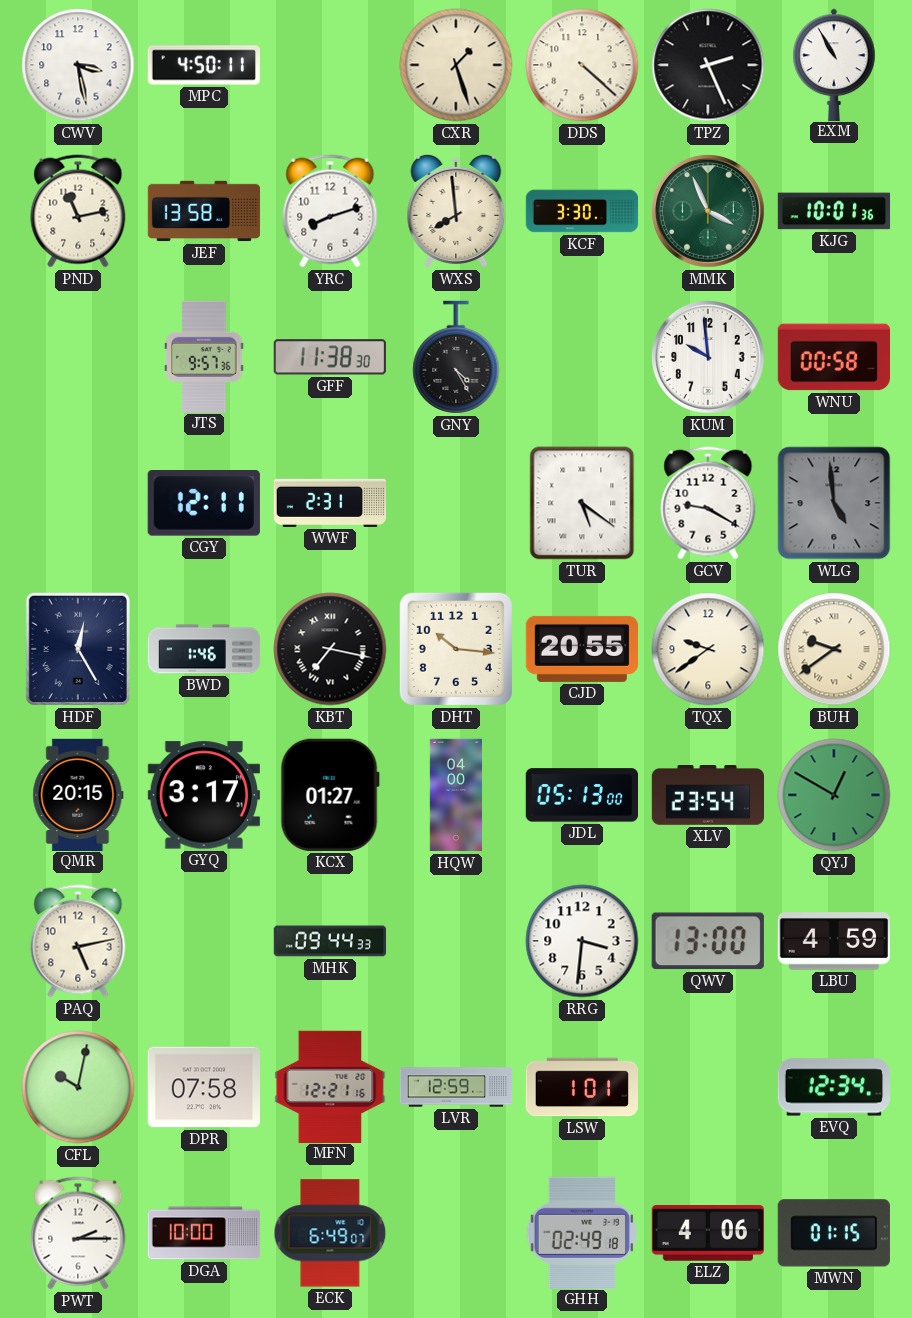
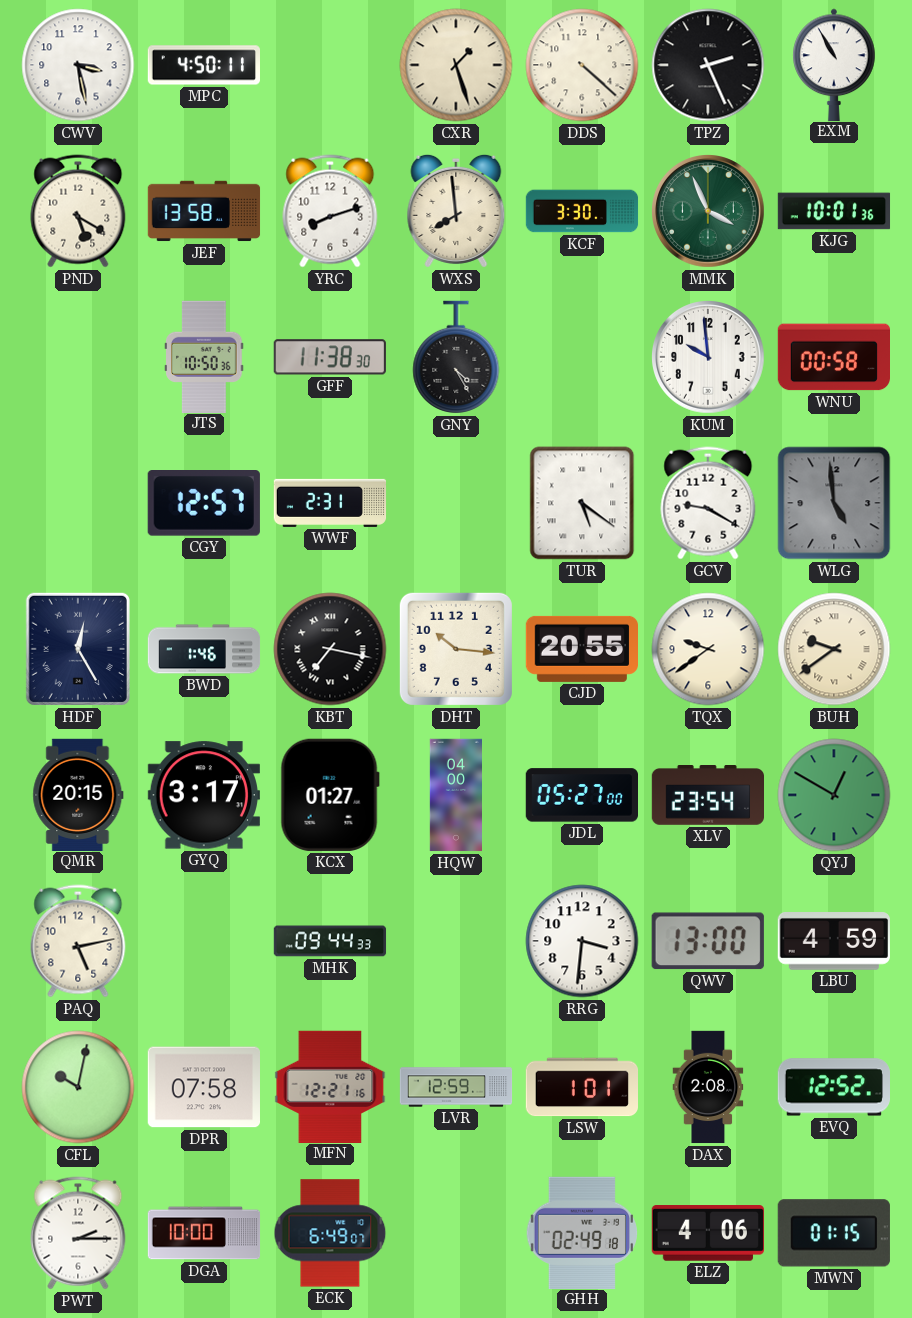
PND: 11:13 -> 5:20 (78, 211)
JTS: 9:57 -> 10:50 (204, 356)
CGY: 12:11 -> 12:57 (204, 504)
JDL: 05:13 -> 05:27 (581, 795)
DAX: none -> 2:08 (708, 1087)
EVQ: 12:34 -> 12:52 (833, 1087)
